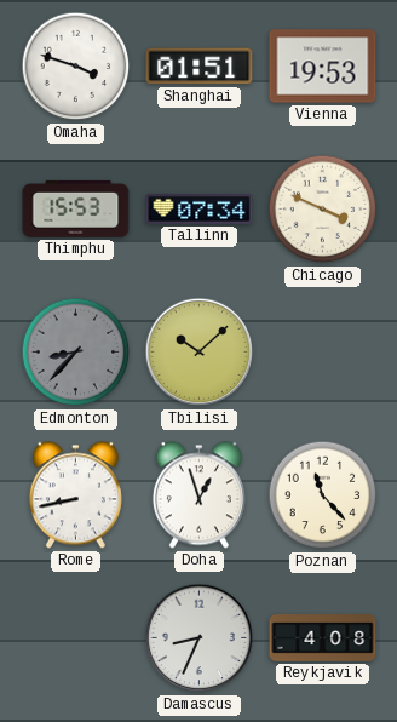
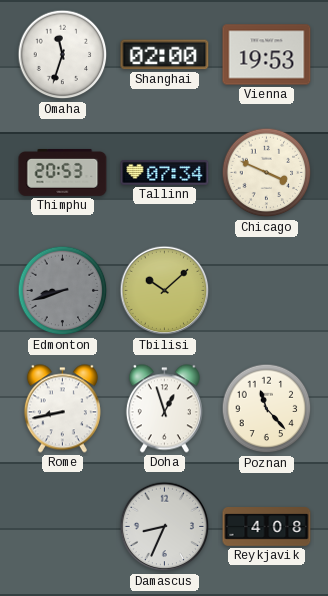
Omaha: 3:48 -> 11:33 (63, 55)
Shanghai: 01:51 -> 02:00 (165, 55)
Thimphu: 15:53 -> 20:53 (63, 172)
Edmonton: 8:37 -> 8:42 (63, 291)
